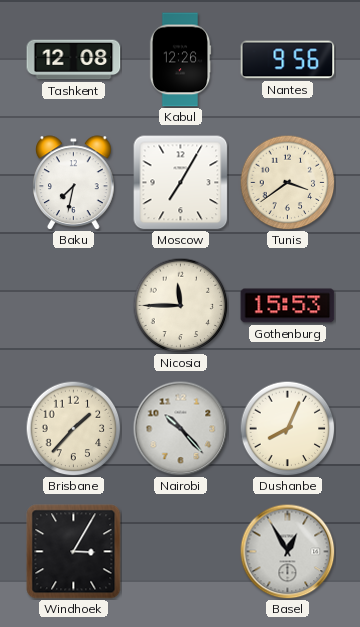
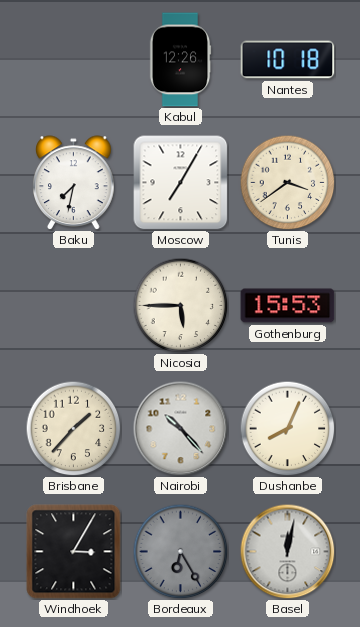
Tashkent: 12:08 -> none (74, 60)
Nantes: 9:56 -> 10:18 (288, 60)
Nicosia: 11:45 -> 5:45 (180, 305)
Bordeaux: none -> 6:25 (180, 551)
Basel: 12:55 -> 12:02 (287, 551)
